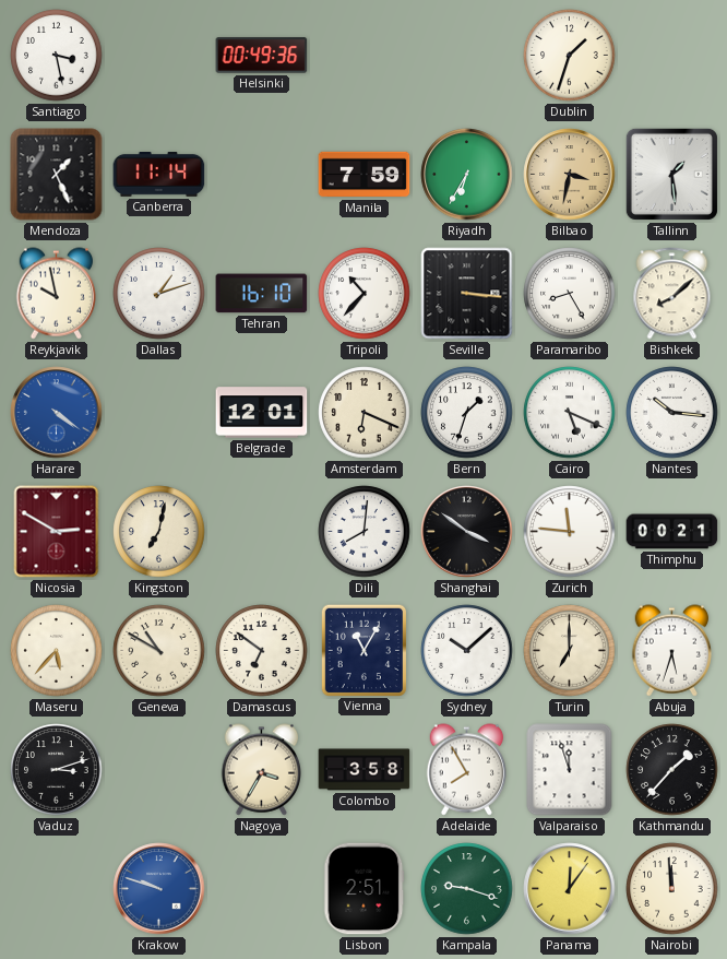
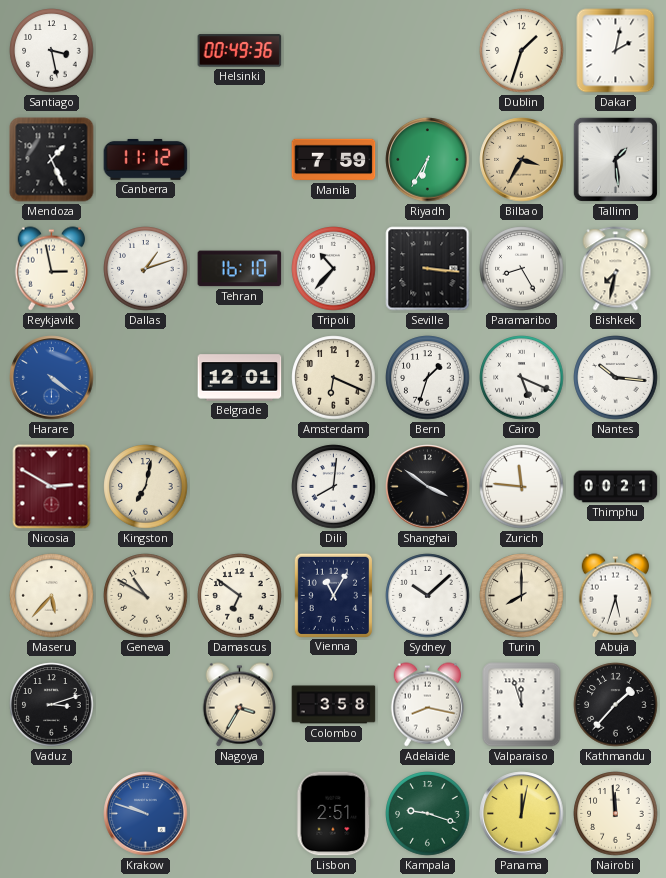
Dakar: none -> 2:02 (616, 51)
Canberra: 11:14 -> 11:12 (146, 159)
Bilbao: 3:32 -> 3:35 (522, 160)
Reykjavik: 9:58 -> 2:58 (51, 269)
Bishkek: 8:08 -> 7:32 (616, 269)
Turin: 7:00 -> 8:00 (522, 596)
Adelaide: 7:55 -> 8:17 (427, 705)
Panama: 12:06 -> 12:02 (522, 814)
